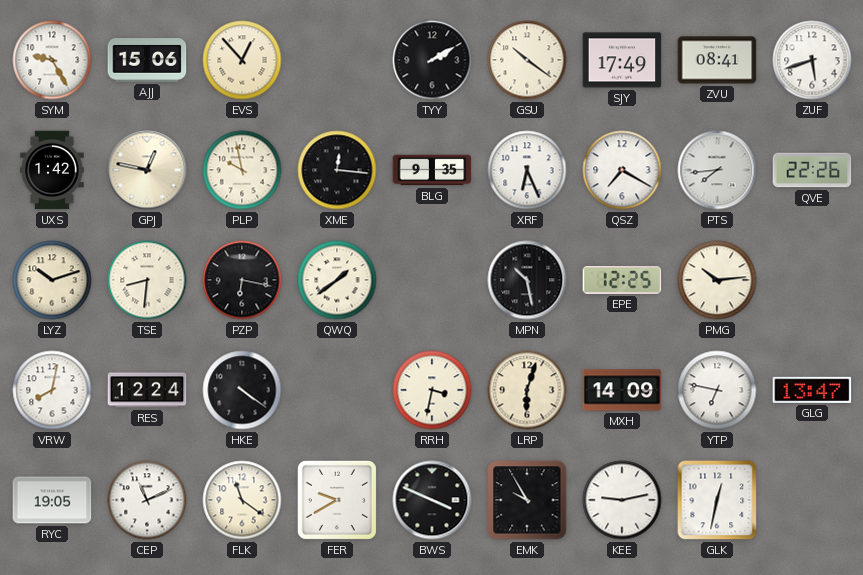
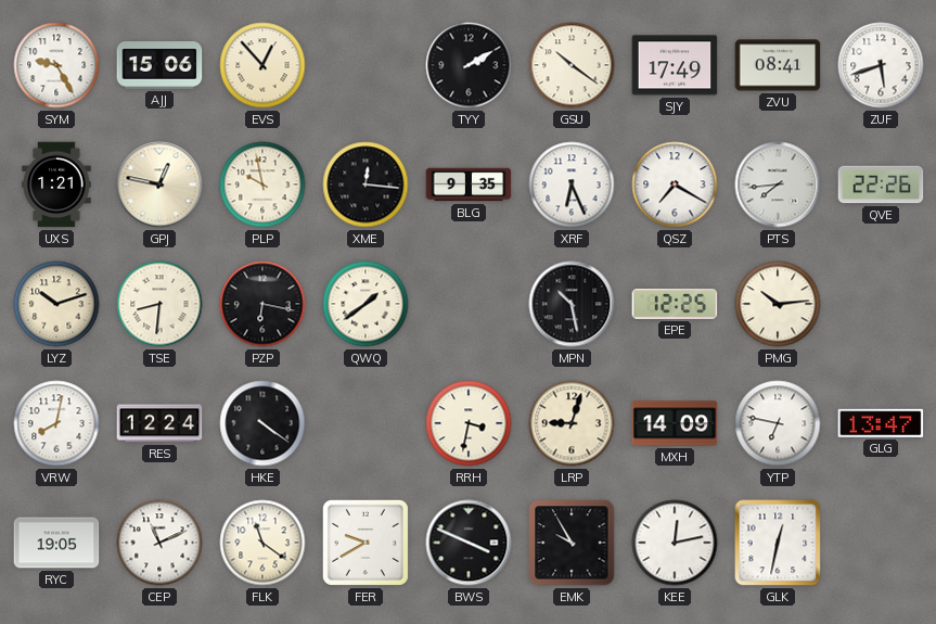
UXS: 1:42 -> 1:21 (56, 184)
LRP: 6:03 -> 9:03 (572, 423)
KEE: 9:13 -> 12:13 (675, 543)
